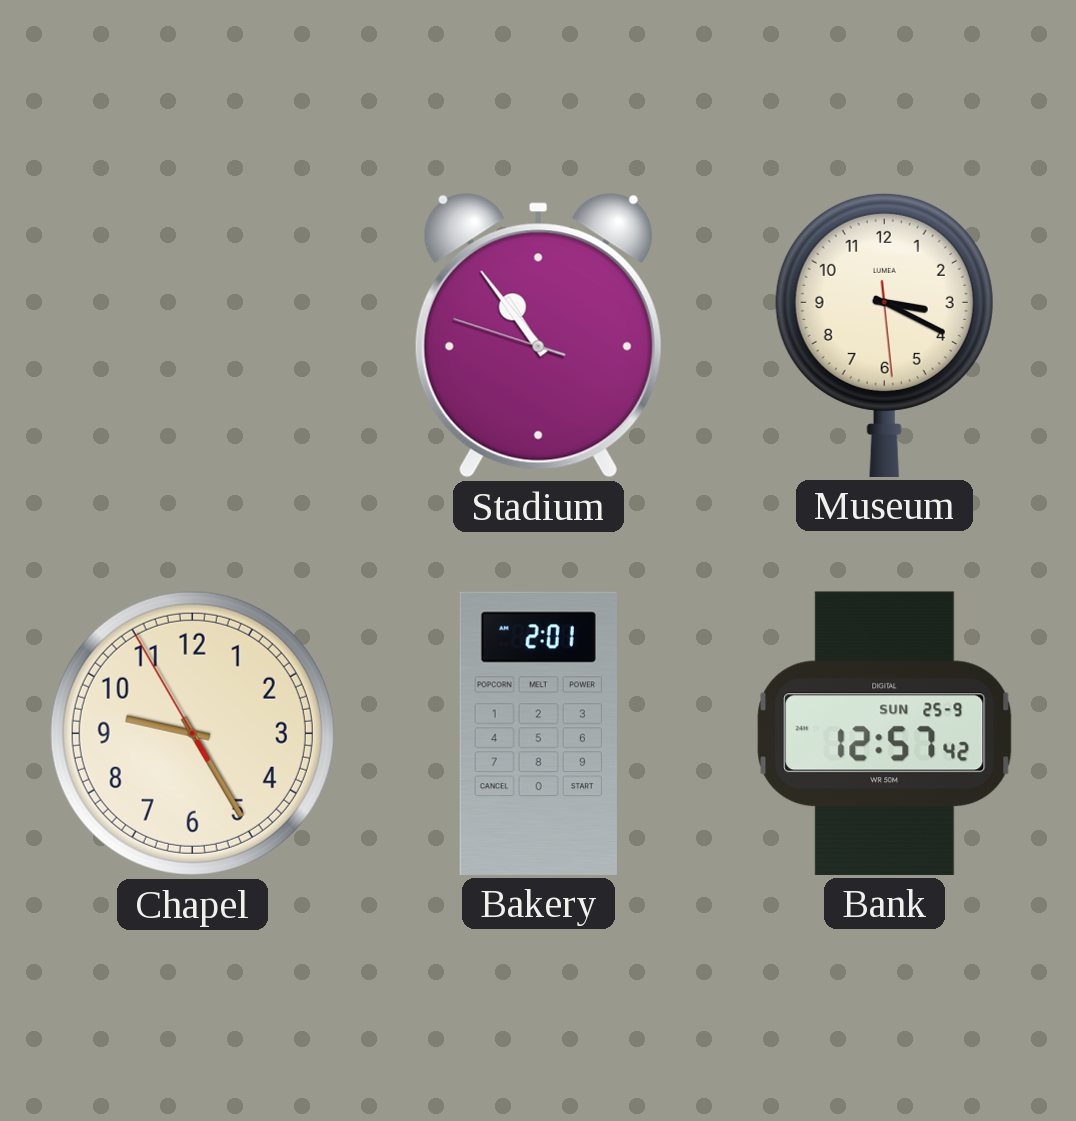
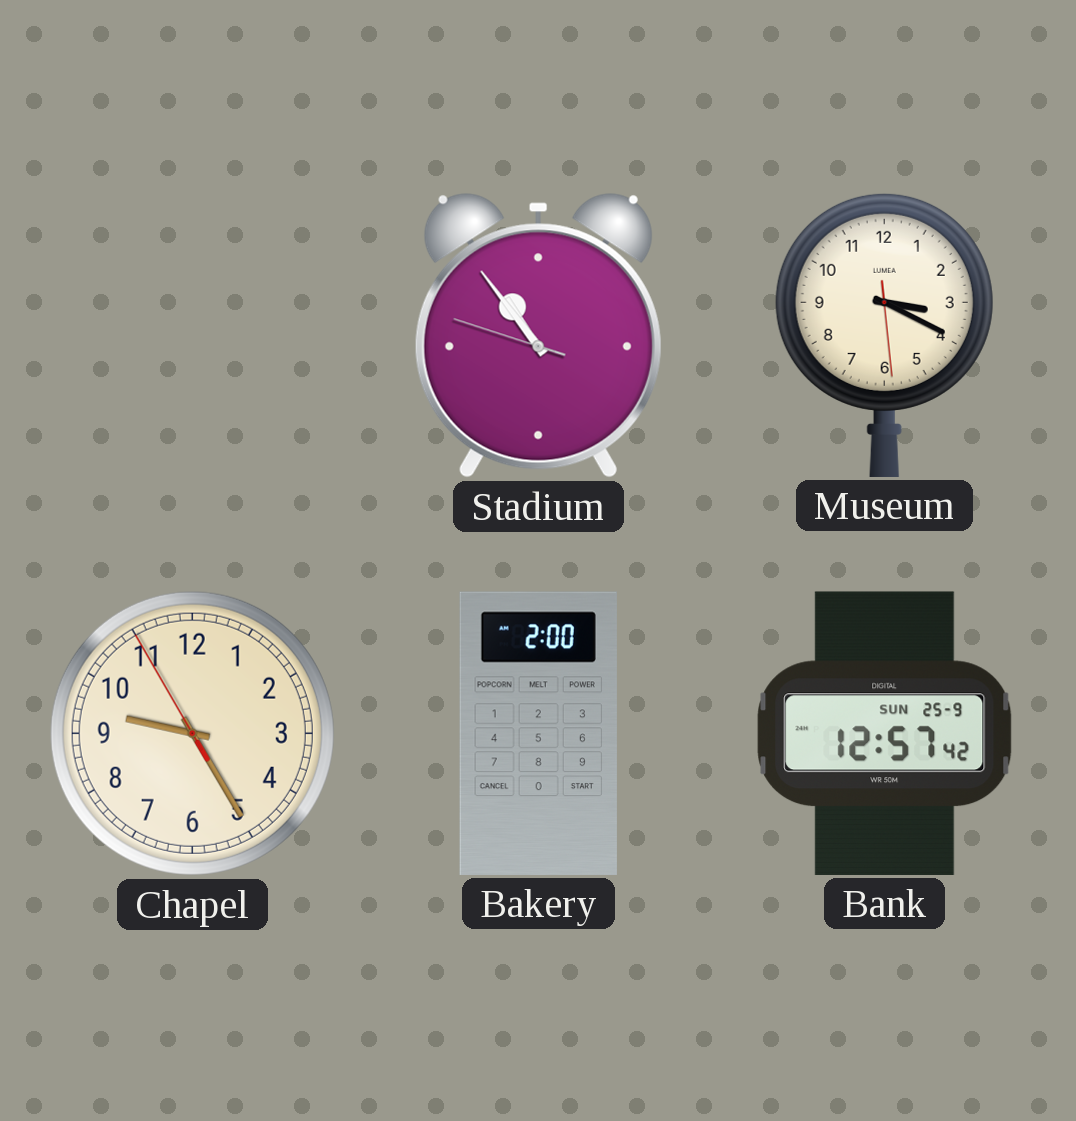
Bakery: 2:01 -> 2:00 (538, 733)
